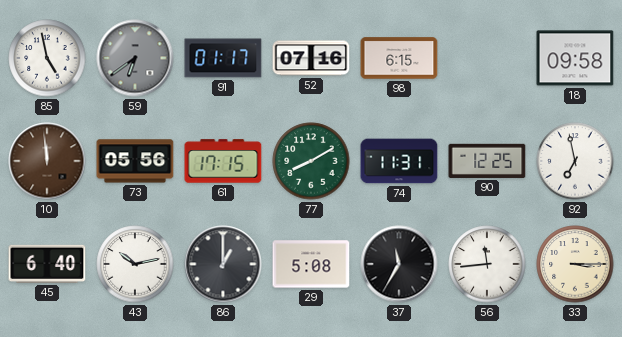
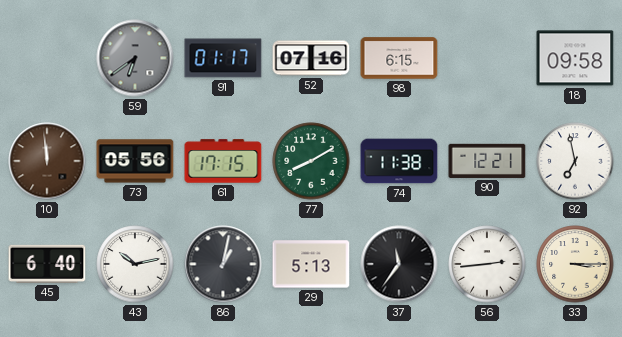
85: 4:58 -> none (47, 58)
74: 11:31 -> 11:38 (399, 161)
90: 12:25 -> 12:21 (487, 161)
86: 1:00 -> 1:02 (223, 264)
29: 5:08 -> 5:13 (311, 264)
37: 11:35 -> 11:36 (399, 264)
56: 11:44 -> 2:44 (487, 264)
